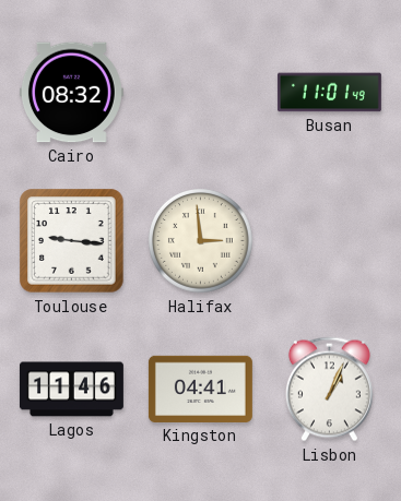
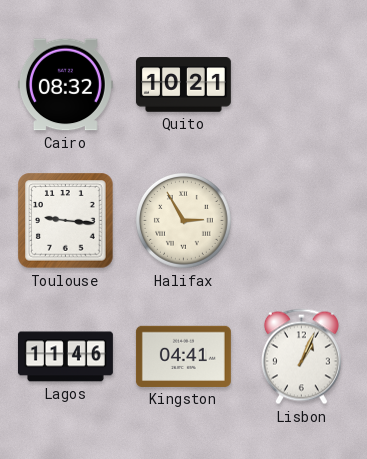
Quito: none -> 10:21 (183, 85)
Busan: 11:01 -> none (329, 93)
Halifax: 2:59 -> 2:55 (184, 221)
